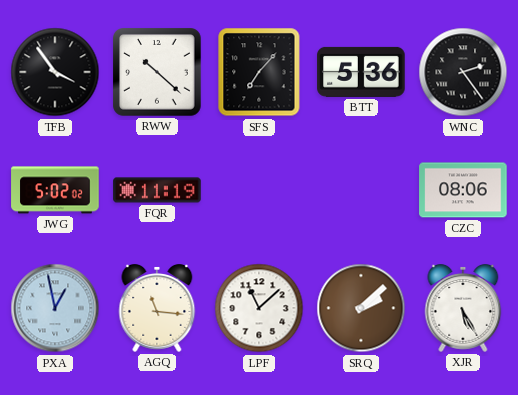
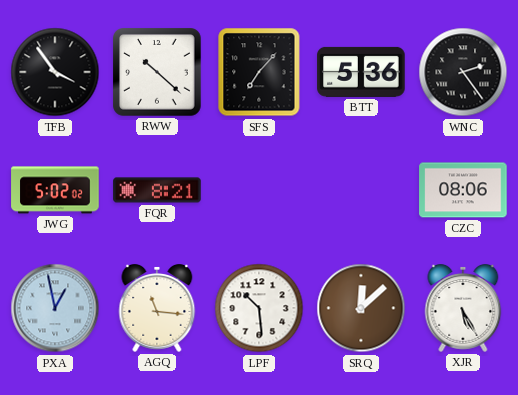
FQR: 11:19 -> 8:21 (157, 190)
LPF: 11:08 -> 10:29 (259, 308)
SRQ: 2:08 -> 12:08 (361, 308)
